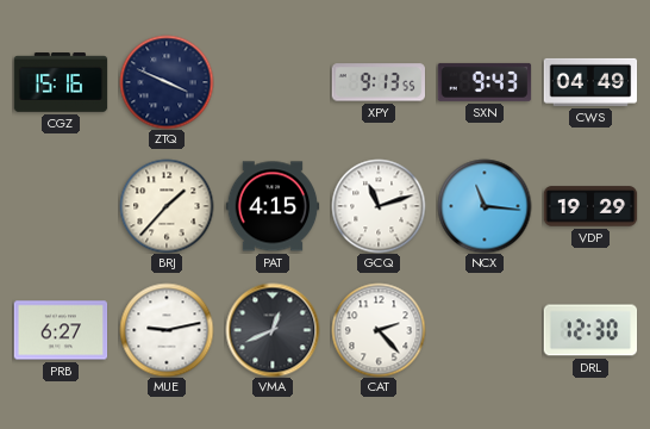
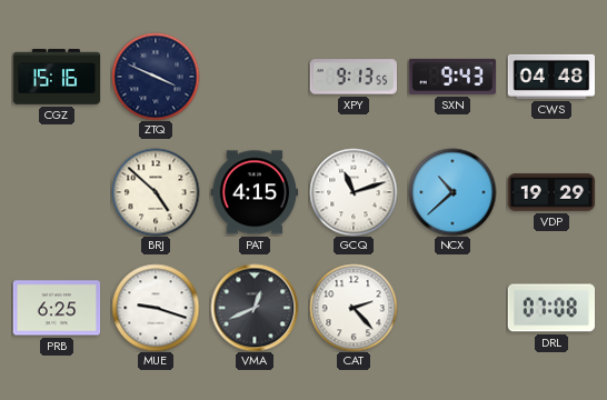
CWS: 04:49 -> 04:48 (551, 77)
BRJ: 1:37 -> 4:52 (156, 192)
NCX: 11:16 -> 10:38 (452, 192)
PRB: 6:27 -> 6:25 (57, 308)
MUE: 9:13 -> 9:18 (156, 308)
DRL: 12:30 -> 07:08 (551, 308)
